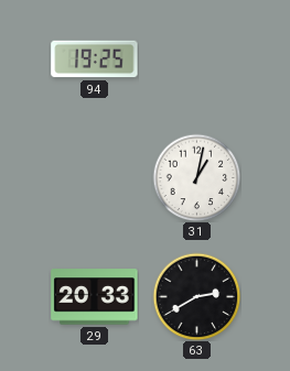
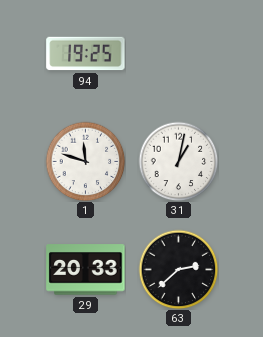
1: none -> 11:48 (85, 161)
63: 2:40 -> 2:38 (178, 269)
